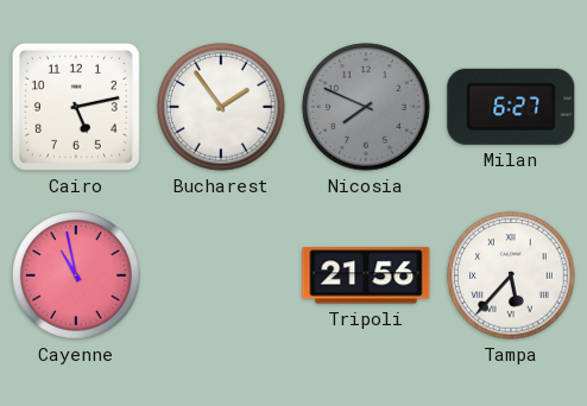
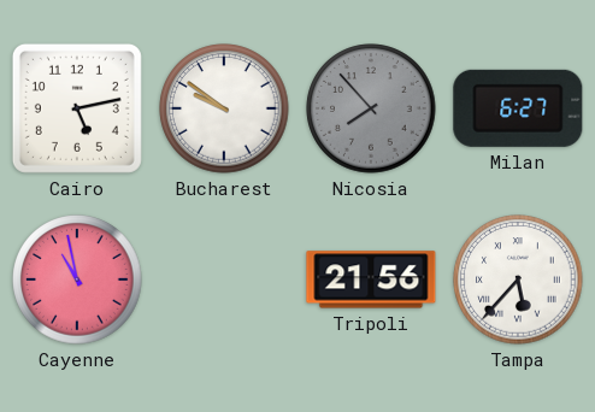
Bucharest: 1:54 -> 9:51 (224, 108)
Nicosia: 7:49 -> 7:53 (371, 108)
